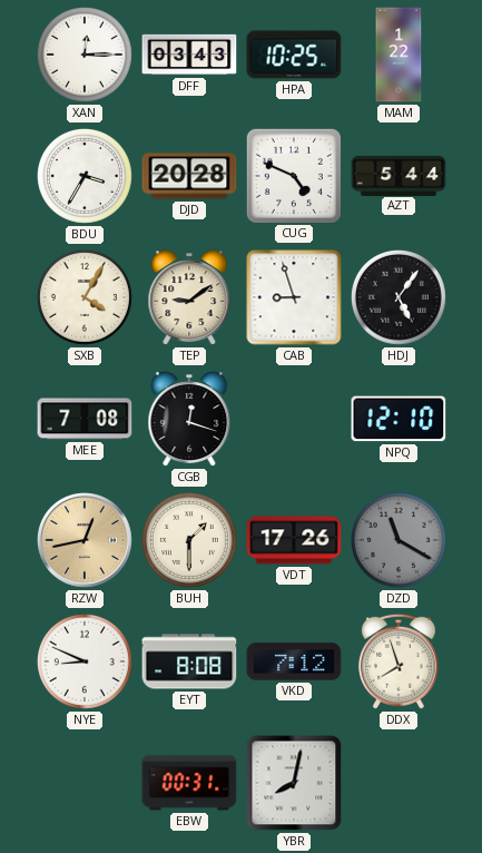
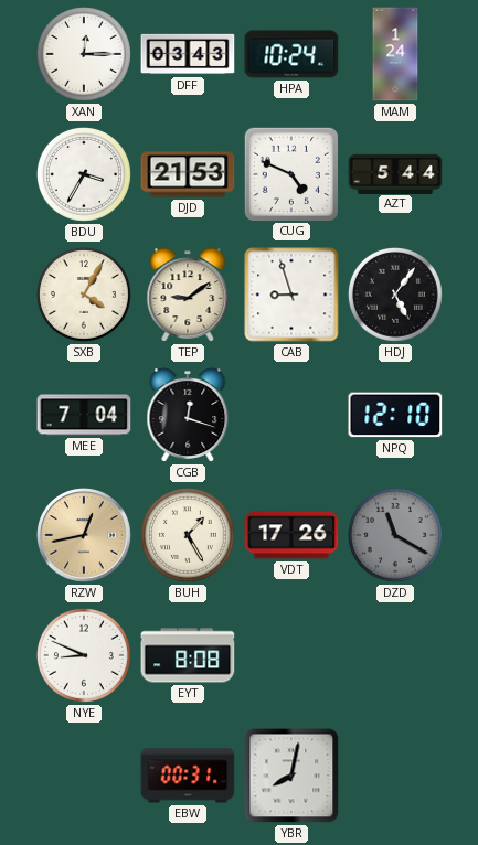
HPA: 10:25 -> 10:24 (291, 54)
MAM: 1:22 -> 1:24 (395, 54)
DJD: 20:28 -> 21:53 (188, 174)
MEE: 7:08 -> 7:04 (84, 415)
BUH: 1:30 -> 1:25 (188, 535)
VKD: 7:12 -> none (294, 661)
DDX: 7:57 -> none (399, 661)
